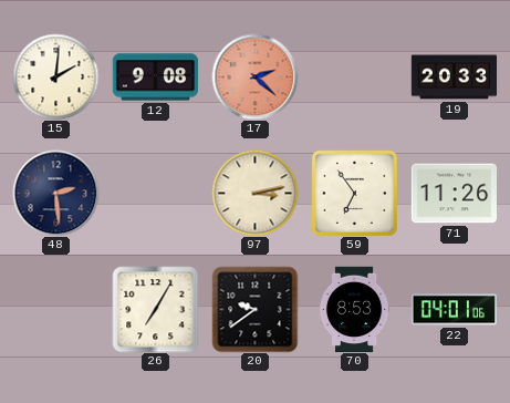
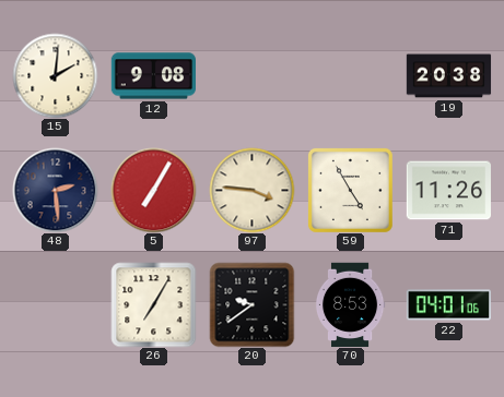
17: 2:22 -> none (254, 76)
19: 20:33 -> 20:38 (448, 76)
5: none -> 7:05 (153, 190)
97: 3:13 -> 3:46 (251, 190)
59: 6:54 -> 4:55 (350, 190)
